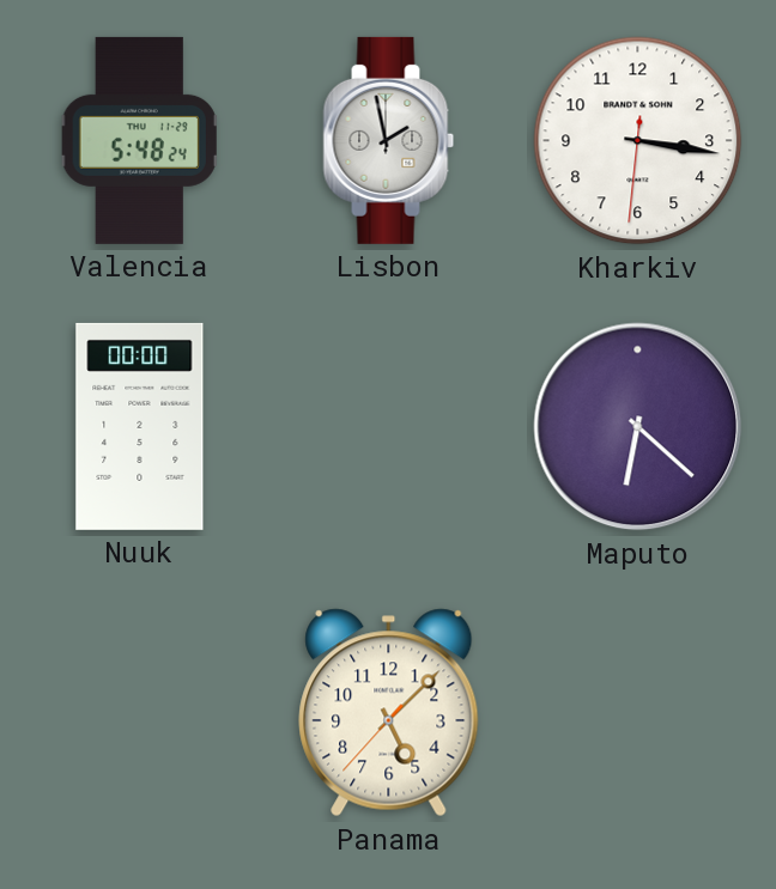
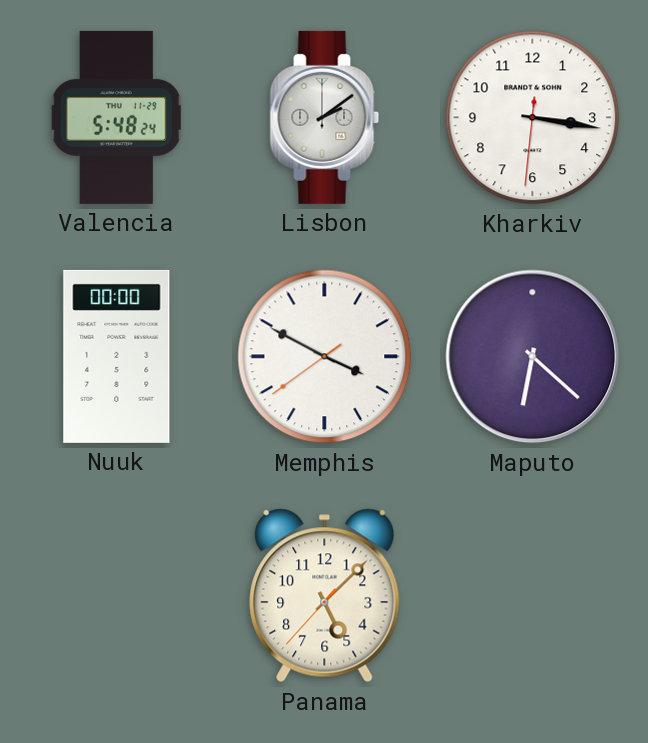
Lisbon: 1:58 -> 2:09 (325, 117)
Memphis: none -> 3:49 (325, 357)
